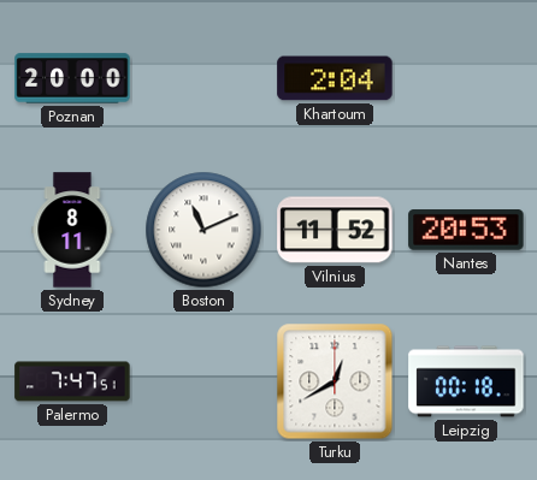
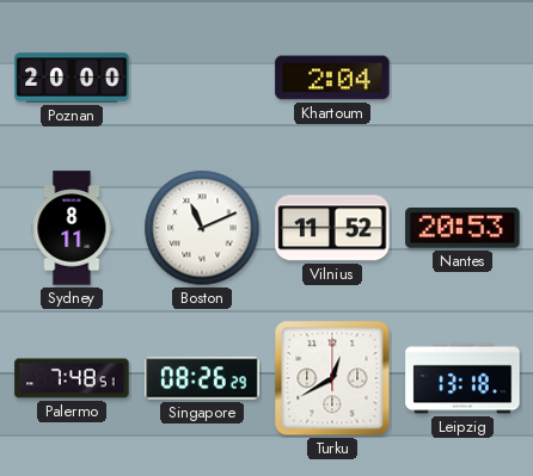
Palermo: 7:47 -> 7:48 (72, 378)
Singapore: none -> 08:26 (202, 378)
Leipzig: 00:18 -> 13:18 (462, 378)
